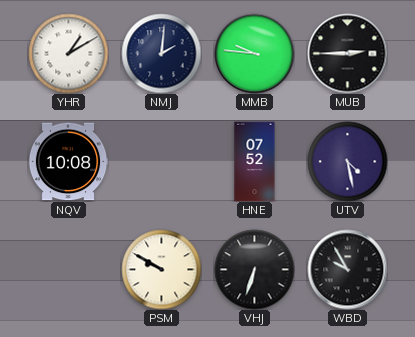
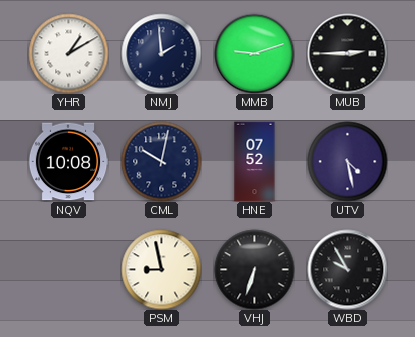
NMJ: 2:01 -> 1:59 (161, 53)
MMB: 9:46 -> 9:12 (254, 53)
CML: none -> 10:02 (161, 161)
PSM: 9:50 -> 8:58 (161, 269)
